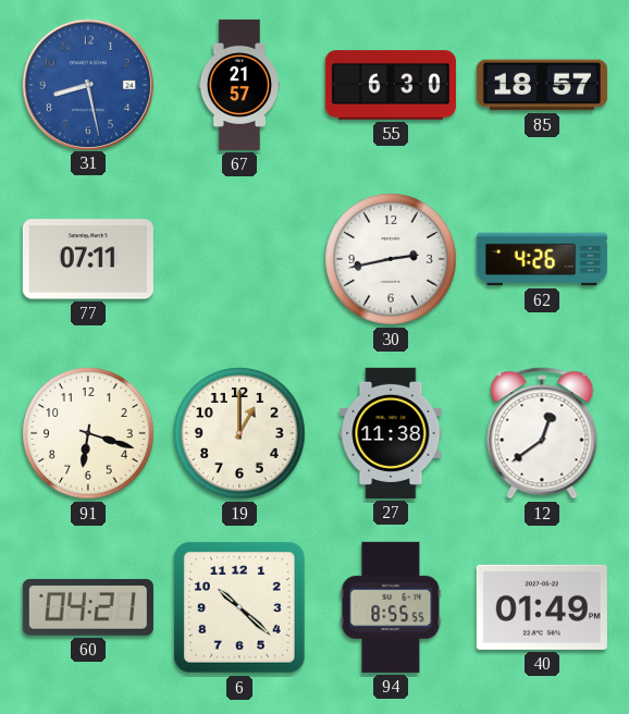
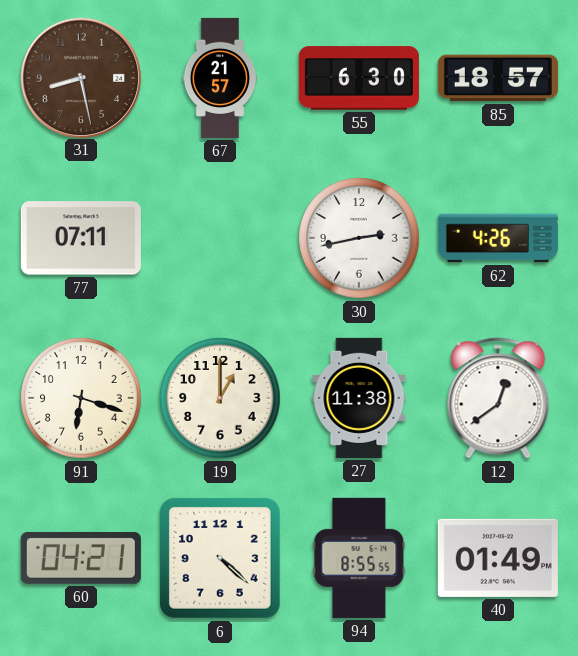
31 dial: blue -> brown (80, 77)
6: 10:22 -> 4:22 (220, 558)
